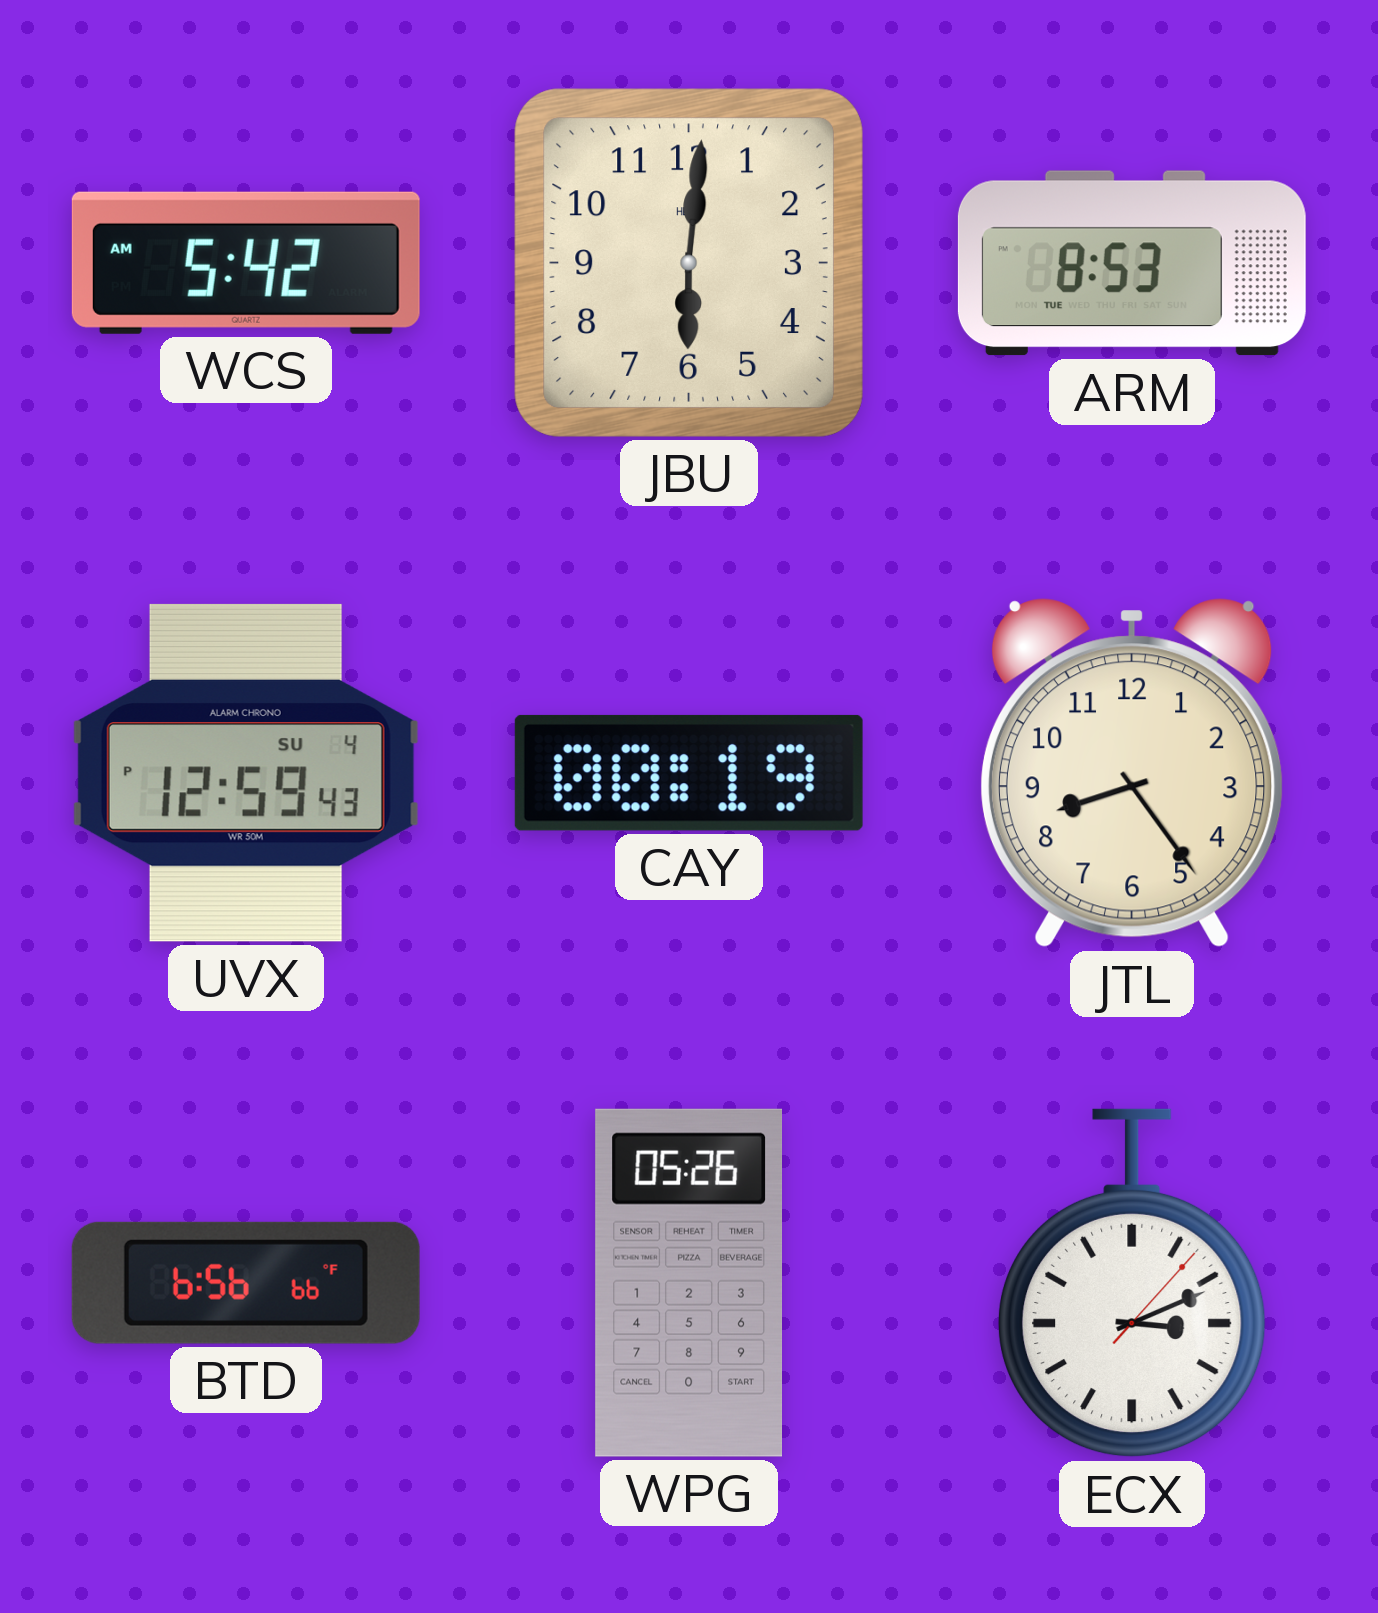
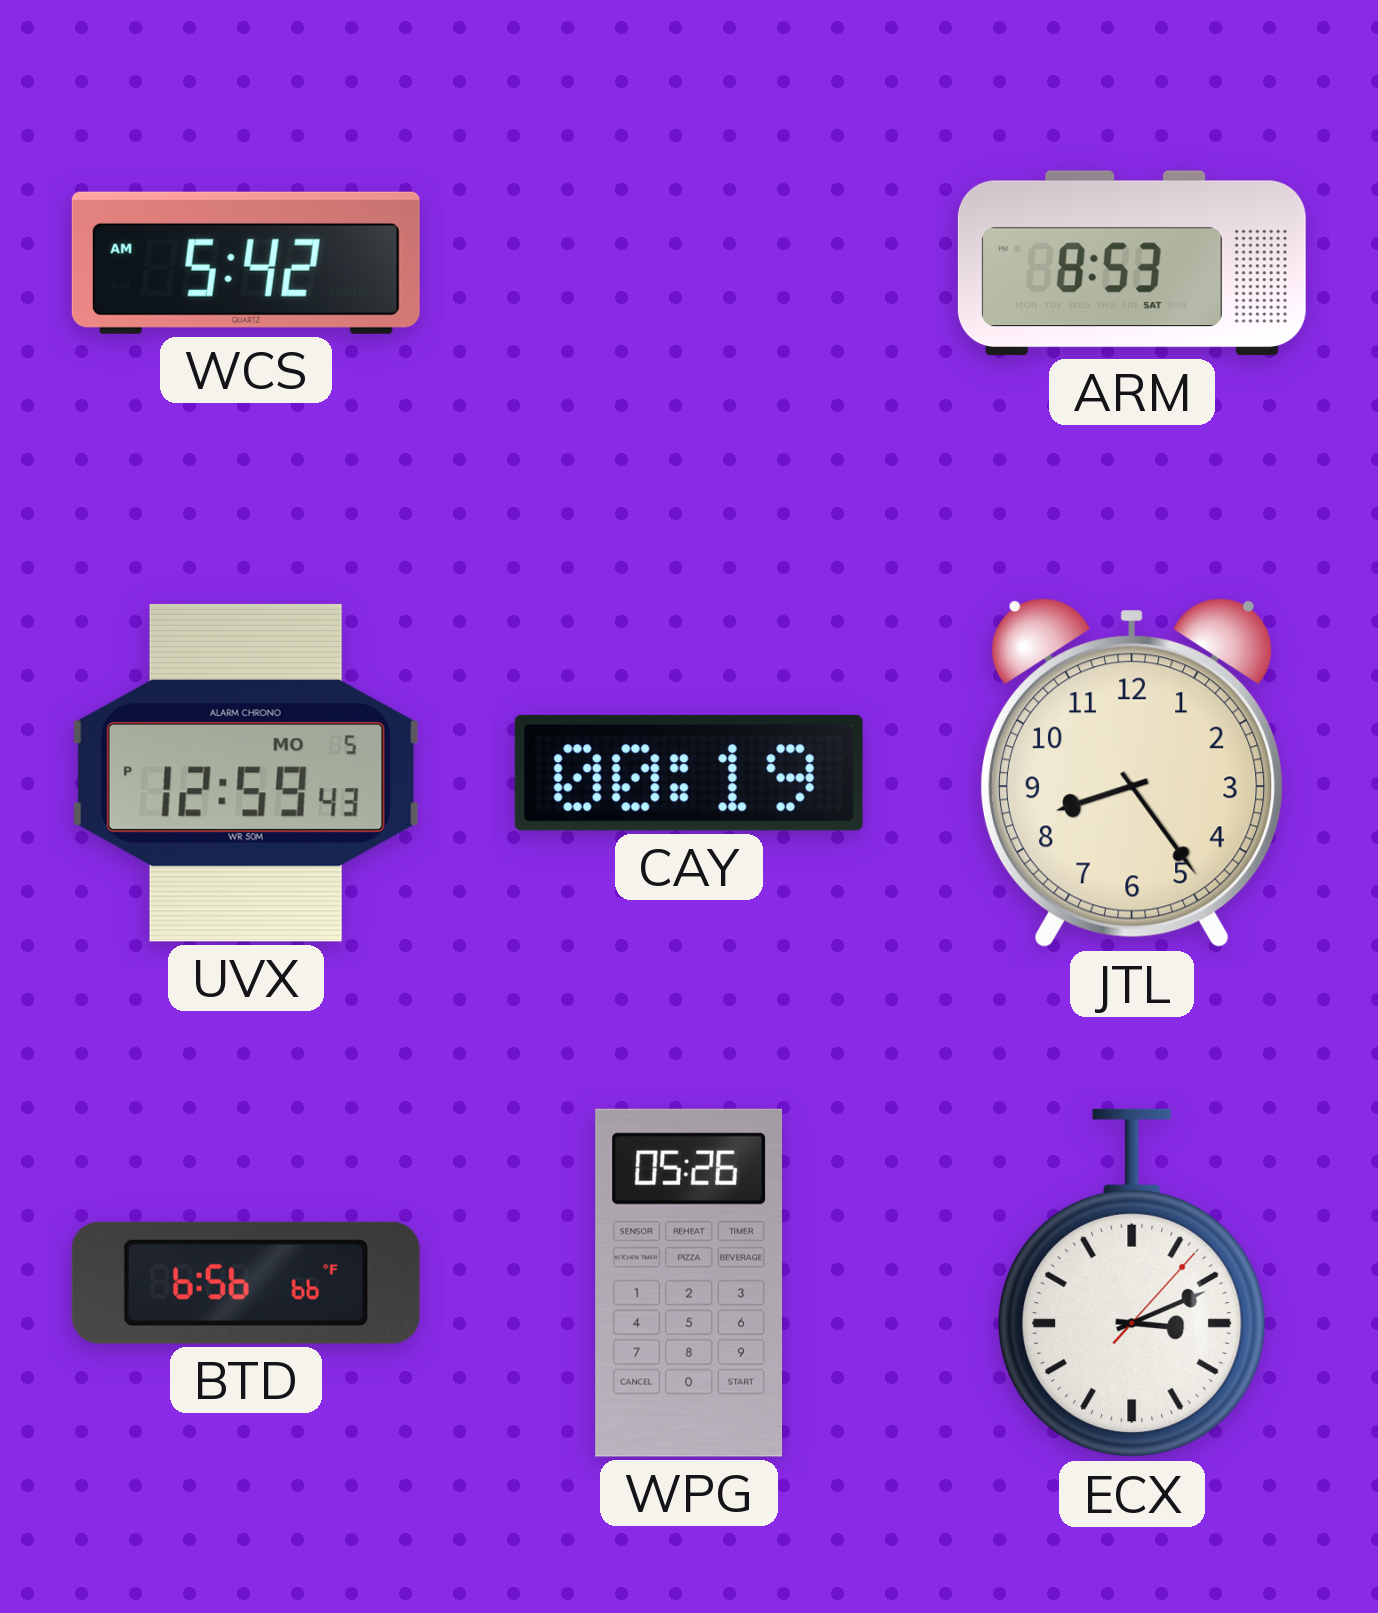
JBU: 6:01 -> none (689, 263)
ARM date: TUE -> SAT (1132, 263)
UVX date: SU 4 -> MO 5 (246, 773)
